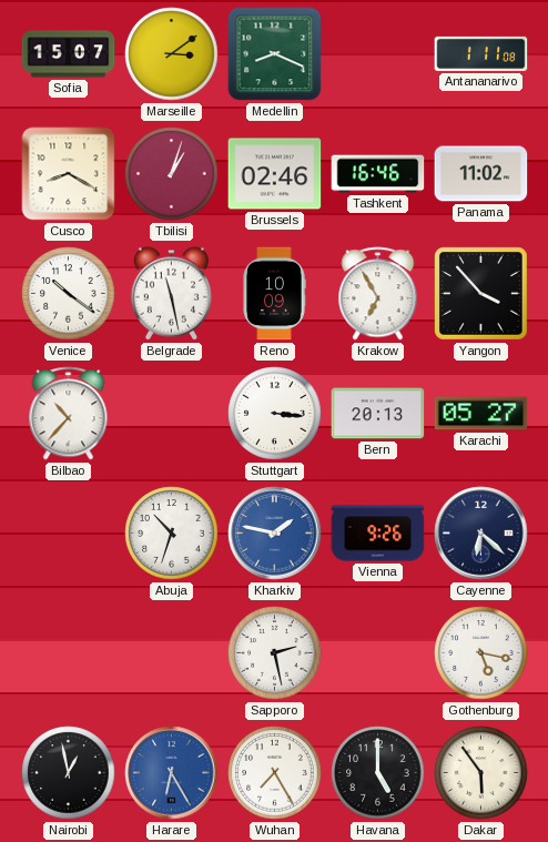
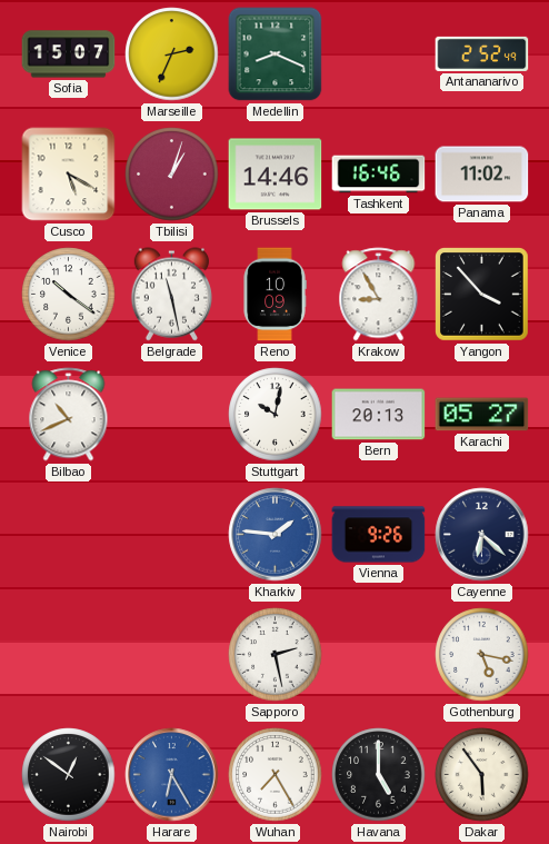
Marseille: 3:09 -> 2:34 (172, 54)
Antananarivo: 1:11 -> 2:52 (482, 53)
Cusco: 8:20 -> 5:20 (69, 175)
Brussels: 02:46 -> 14:46 (276, 175)
Krakow: 6:55 -> 8:55 (379, 295)
Bilbao: 10:37 -> 10:41 (69, 415)
Stuttgart: 3:16 -> 10:02 (276, 415)
Abuja: 10:33 -> none (172, 534)
Kharkiv: 1:47 -> 1:46 (276, 535)
Nairobi: 12:58 -> 12:51 (69, 775)
